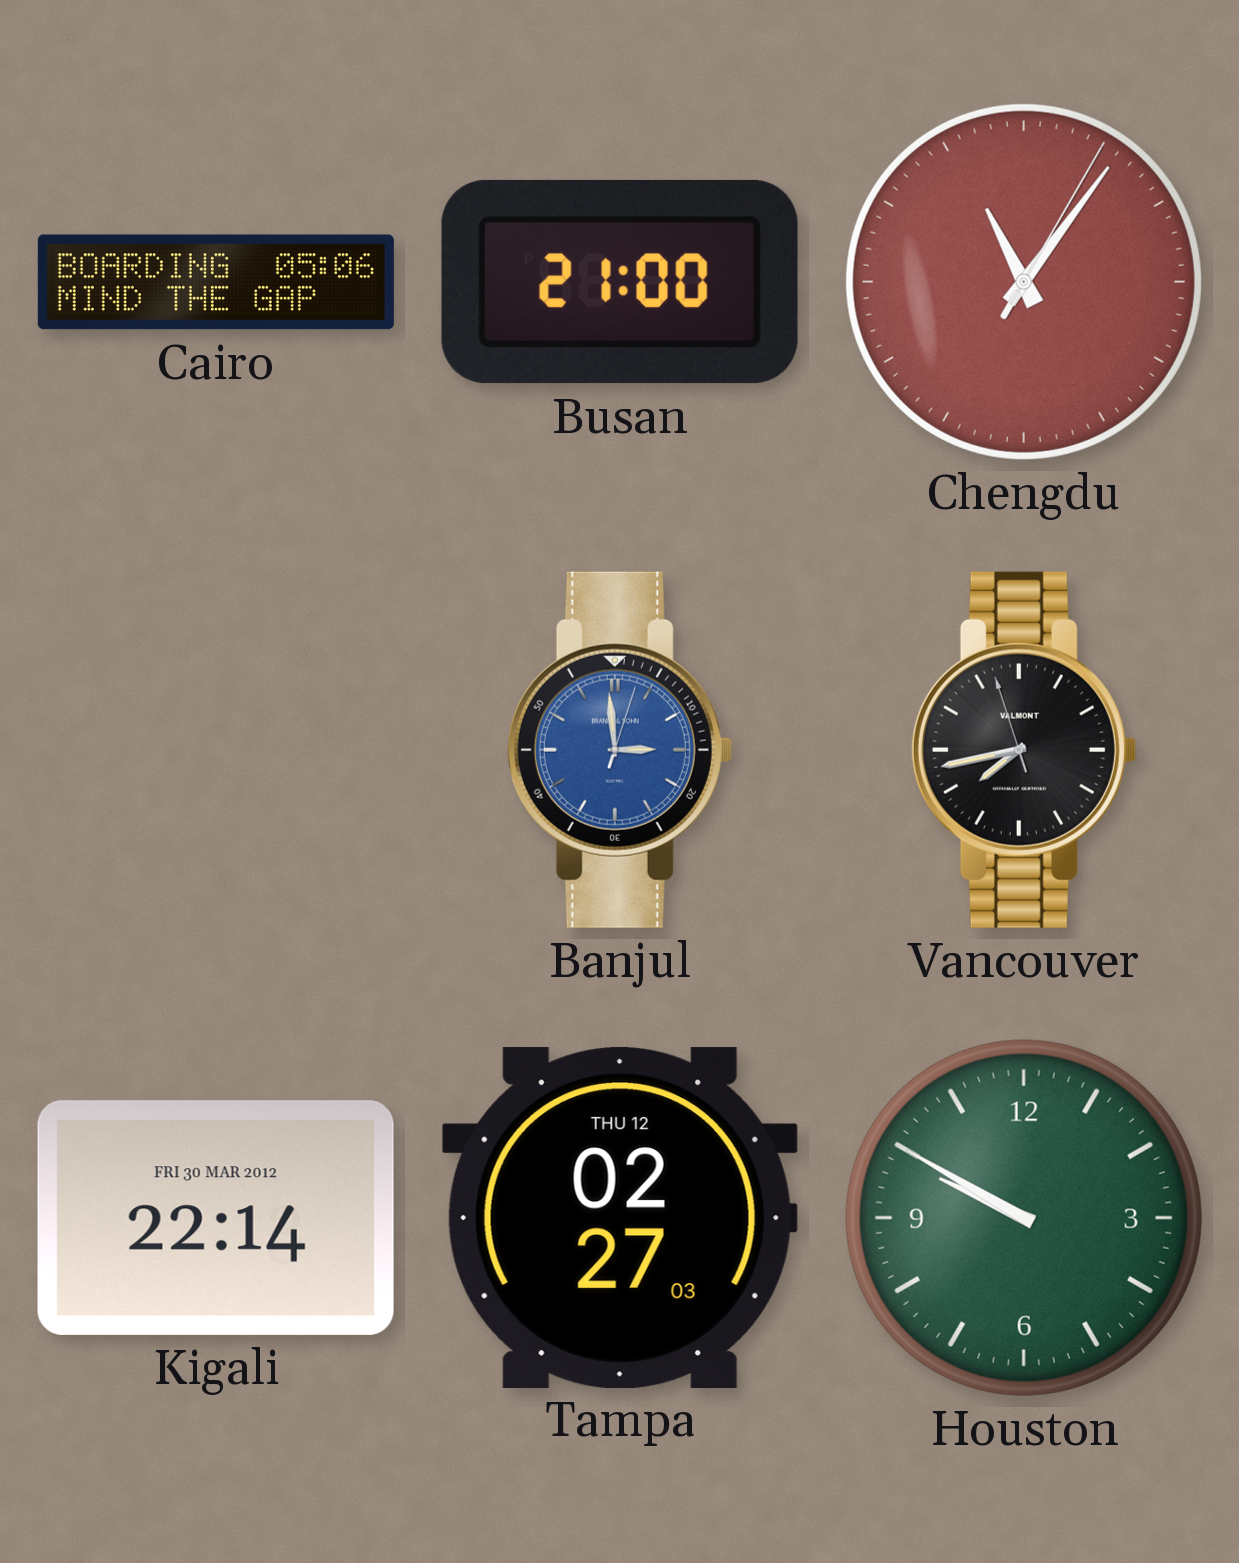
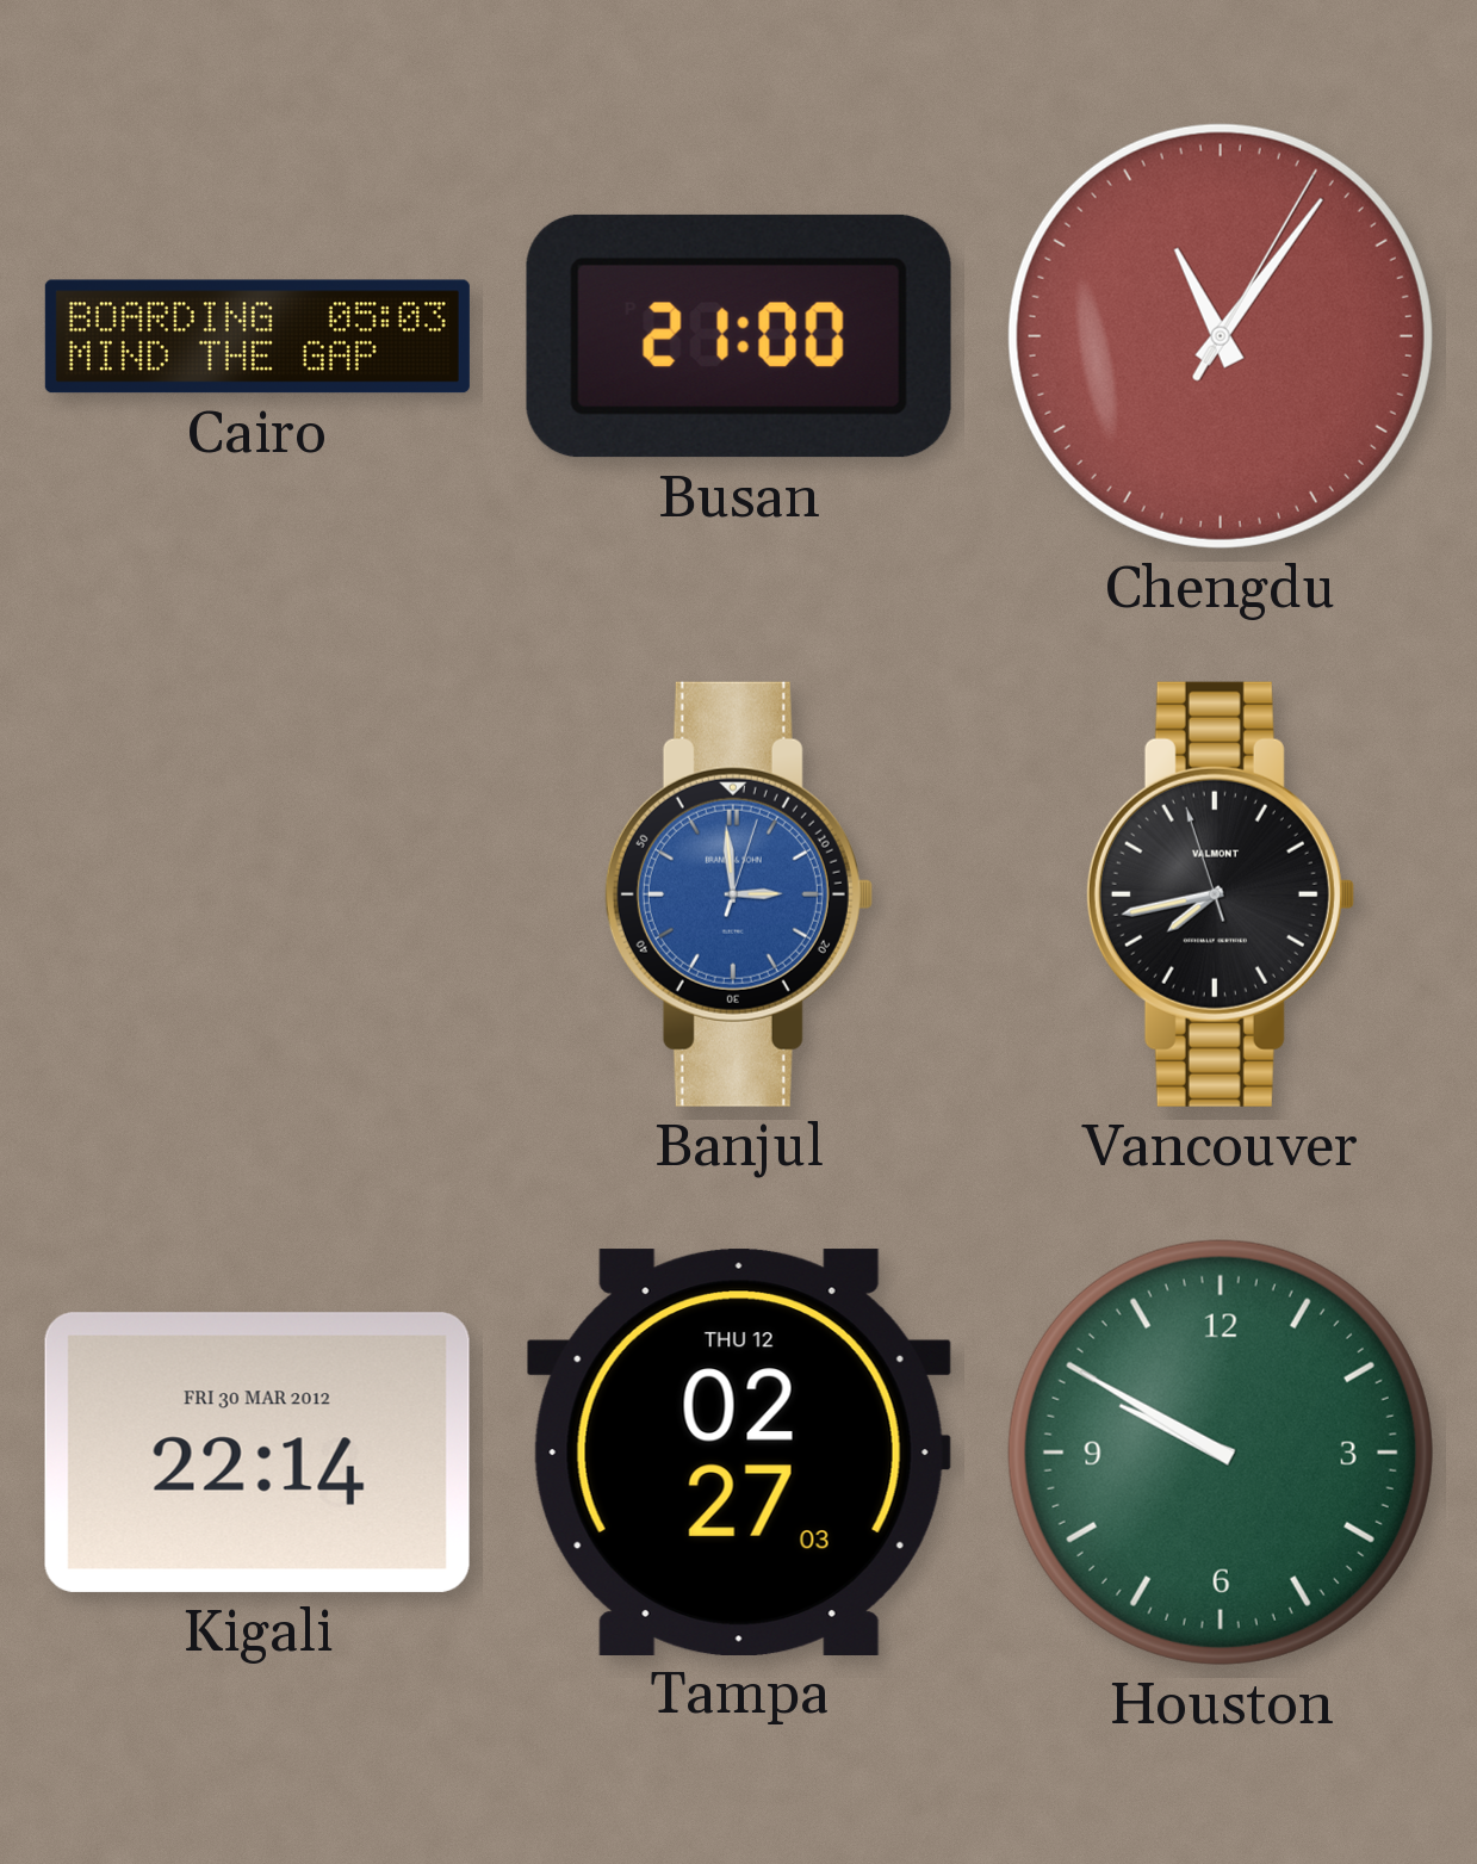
Cairo: 05:06 -> 05:03 (257, 336)
